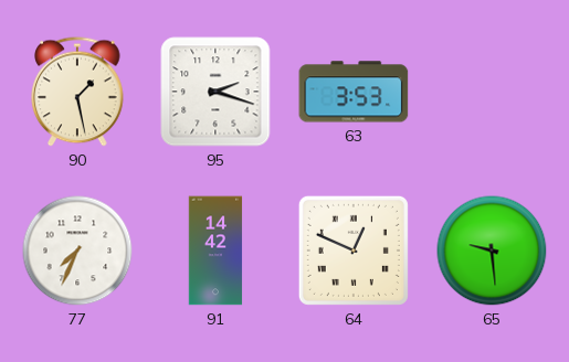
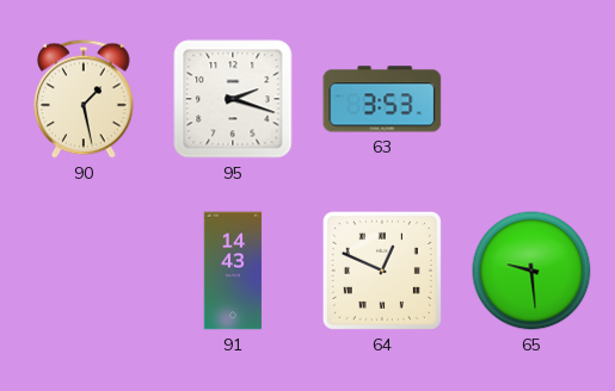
77: 7:34 -> none (77, 251)
91: 14:42 -> 14:43 (233, 271)
